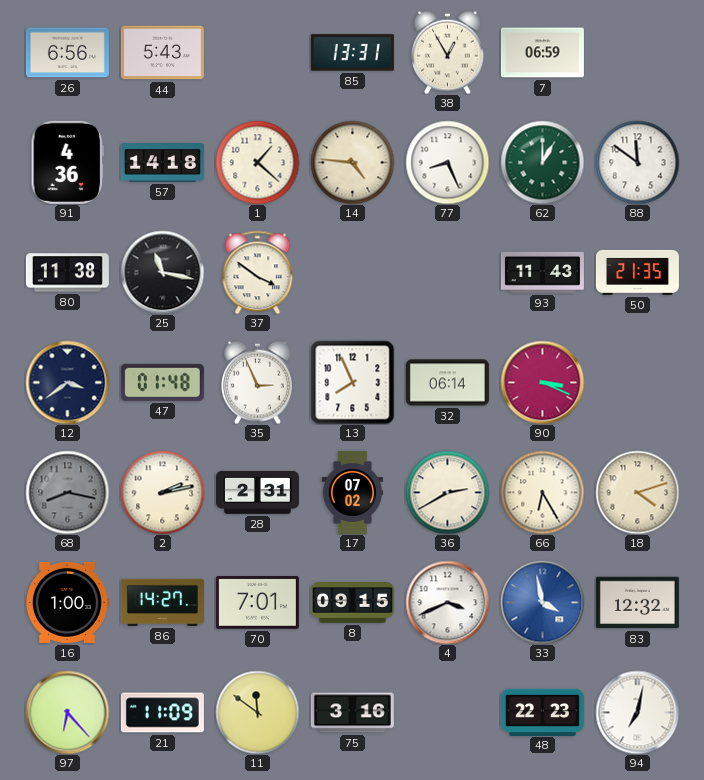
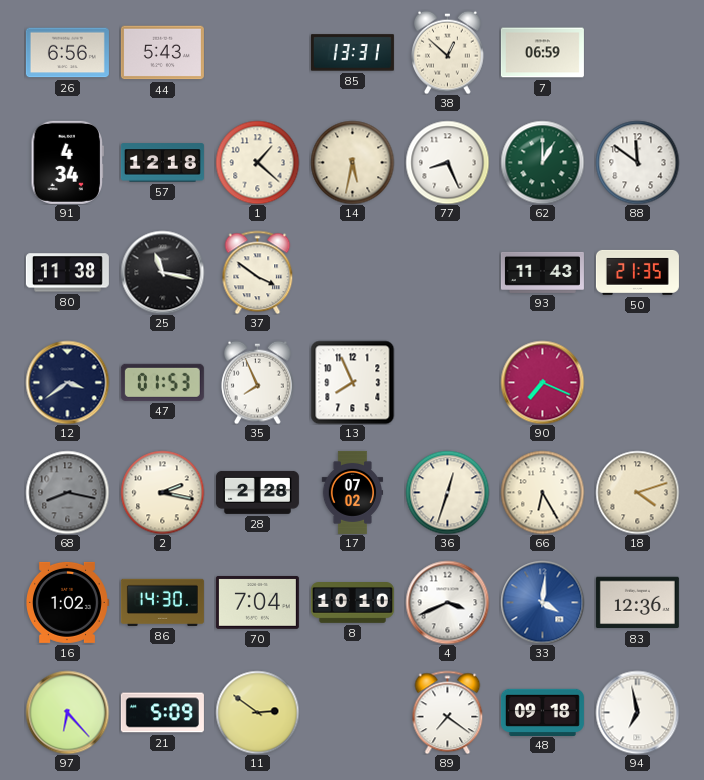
38: 12:55 -> 12:52 (448, 52)
91: 4:36 -> 4:34 (68, 162)
57: 14:18 -> 12:18 (162, 163)
14: 4:46 -> 5:32 (352, 162)
47: 01:48 -> 01:53 (162, 382)
35: 2:56 -> 7:56 (258, 382)
32: 06:14 -> none (447, 383)
90: 3:19 -> 7:19 (542, 382)
2: 2:13 -> 2:17 (162, 492)
28: 2:31 -> 2:28 (257, 492)
36: 2:40 -> 12:33 (447, 492)
16: 1:00 -> 1:02 (68, 602)
86: 14:27 -> 14:30 (162, 602)
70: 7:01 -> 7:04 (257, 602)
8: 09:15 -> 10:10 (352, 603)
33: 3:58 -> 4:01 (542, 602)
83: 12:32 -> 12:36 (637, 603)
21: 11:09 -> 5:09 (162, 713)
11: 11:51 -> 2:51 (257, 712)
75: 3:16 -> none (352, 713)
89: none -> 7:21 (448, 712)
48: 22:23 -> 09:18 (542, 712)
94: 7:02 -> 6:58 (637, 712)
